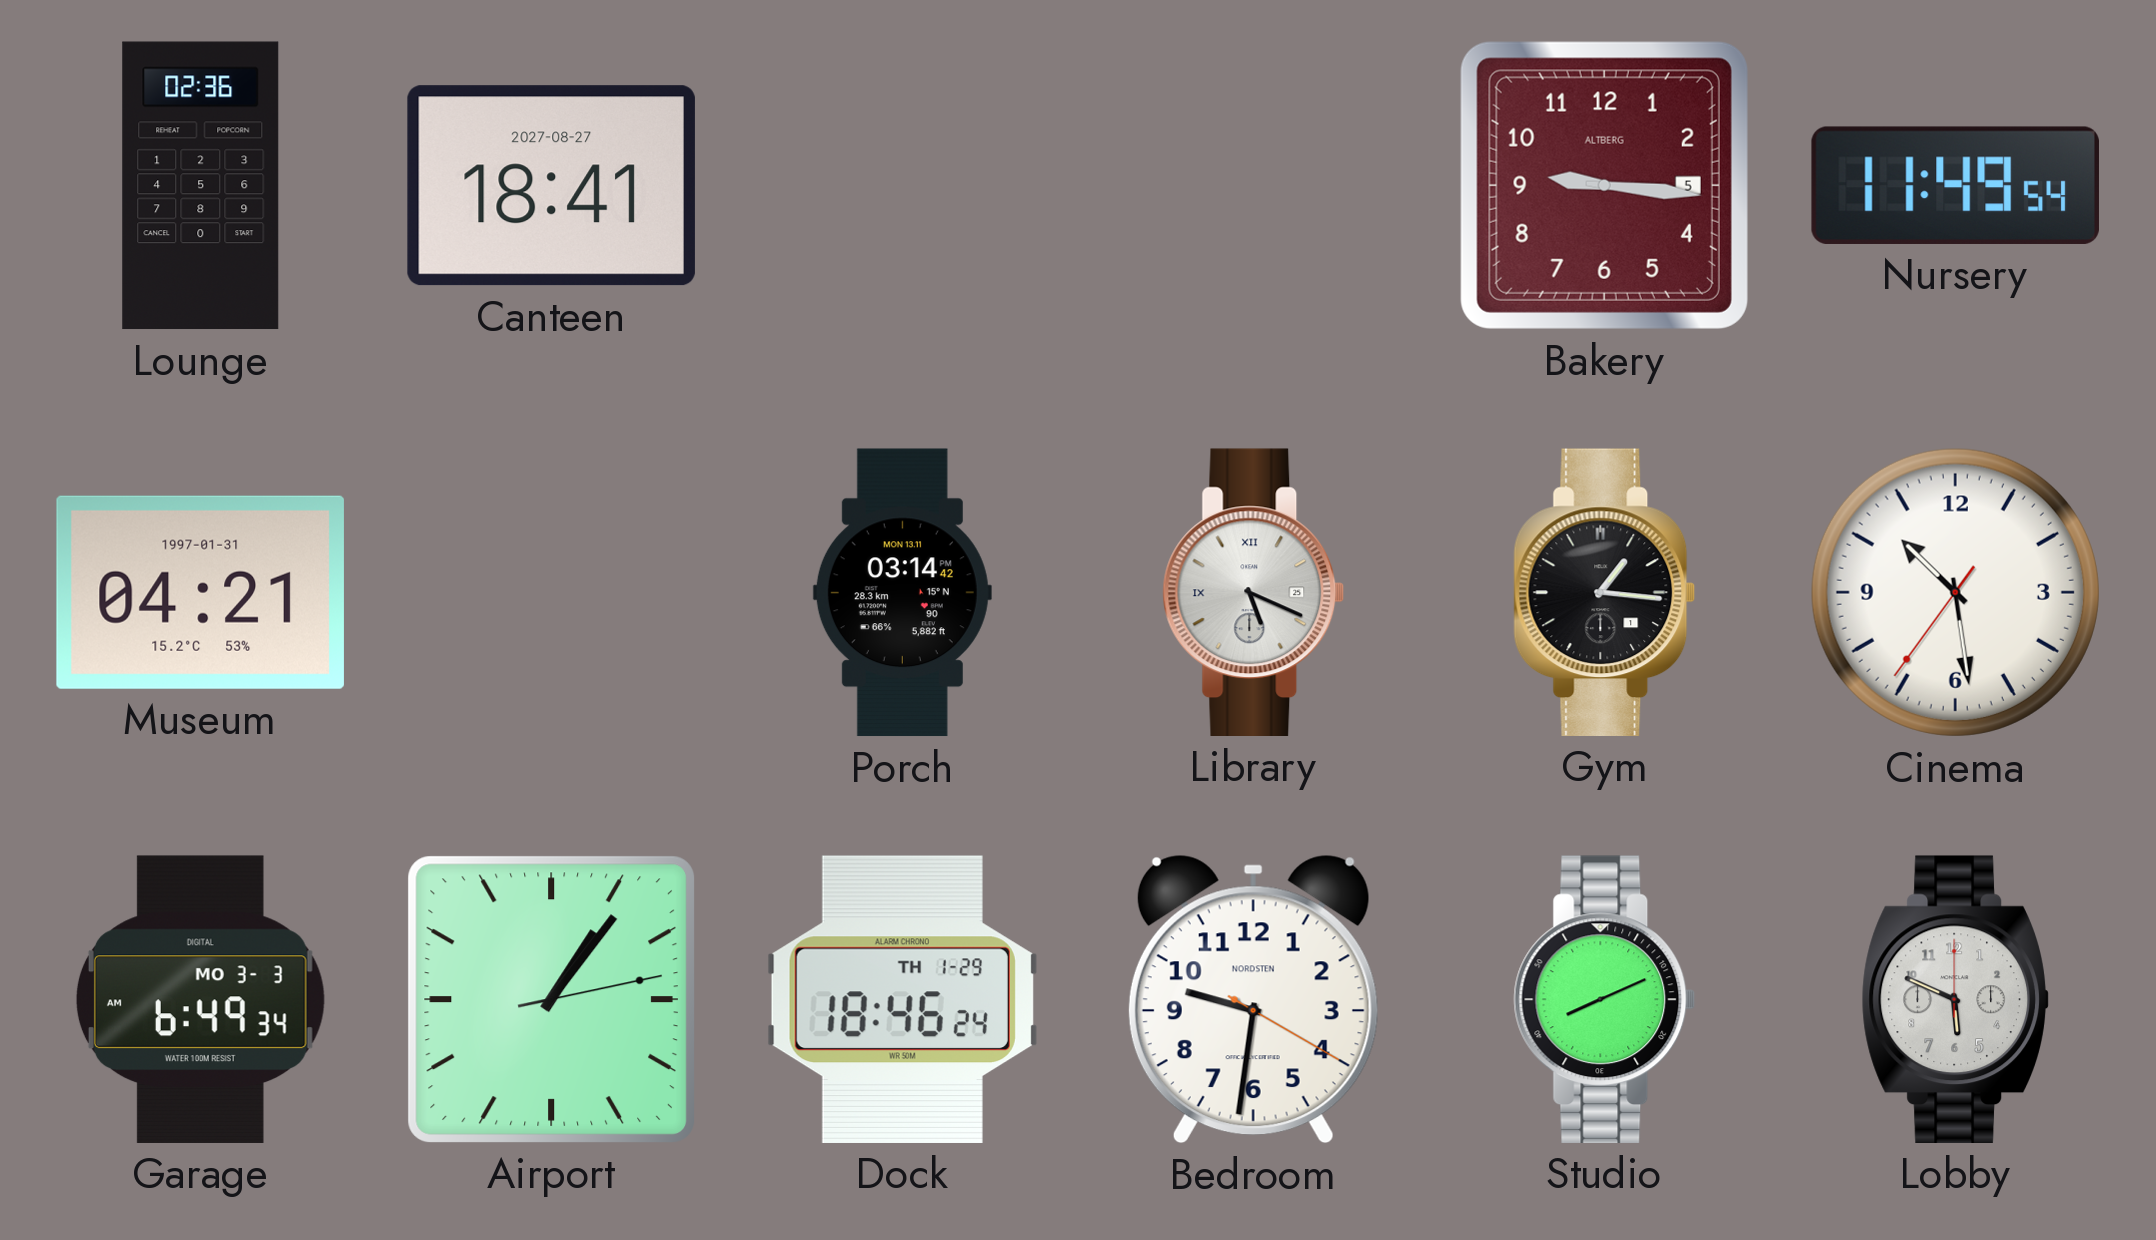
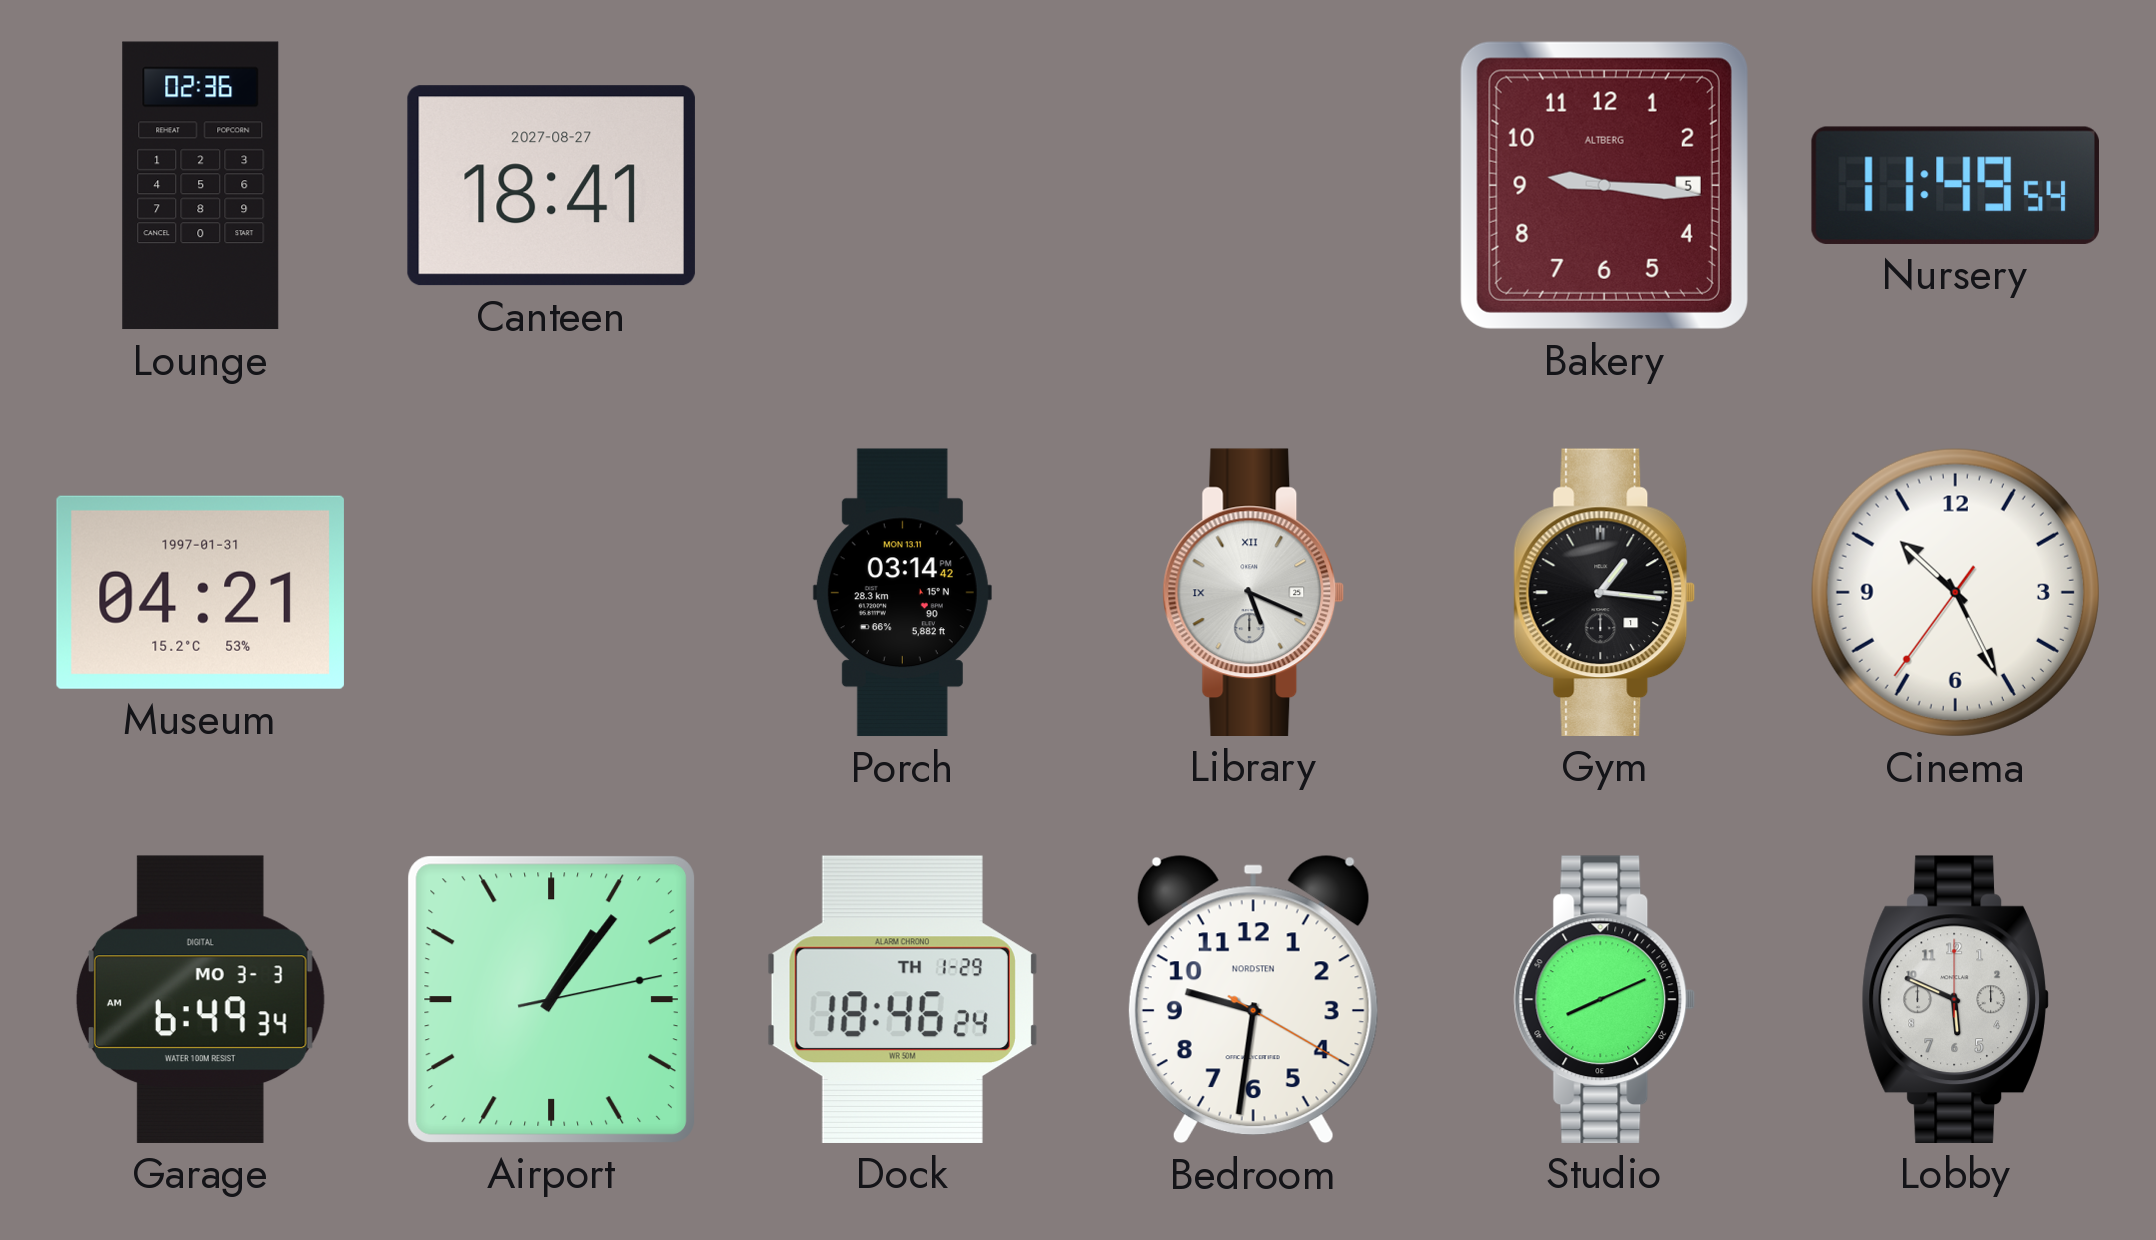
Cinema: 10:28 -> 10:25 (1955, 592)
